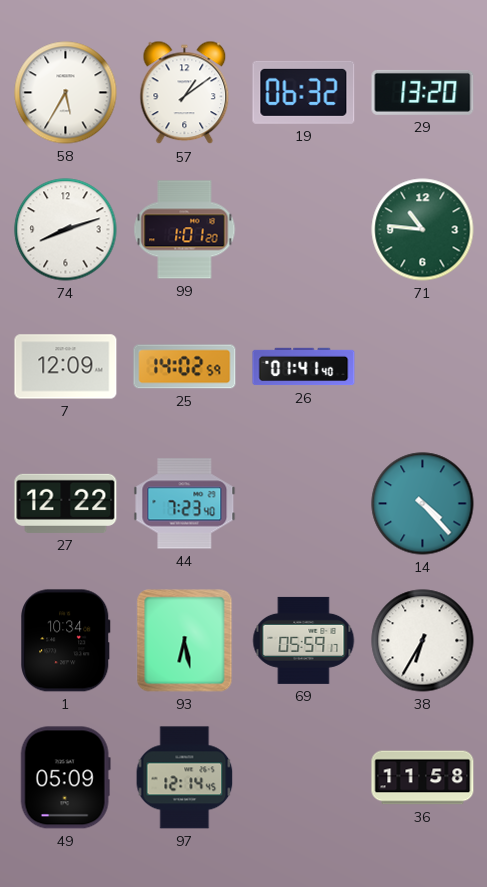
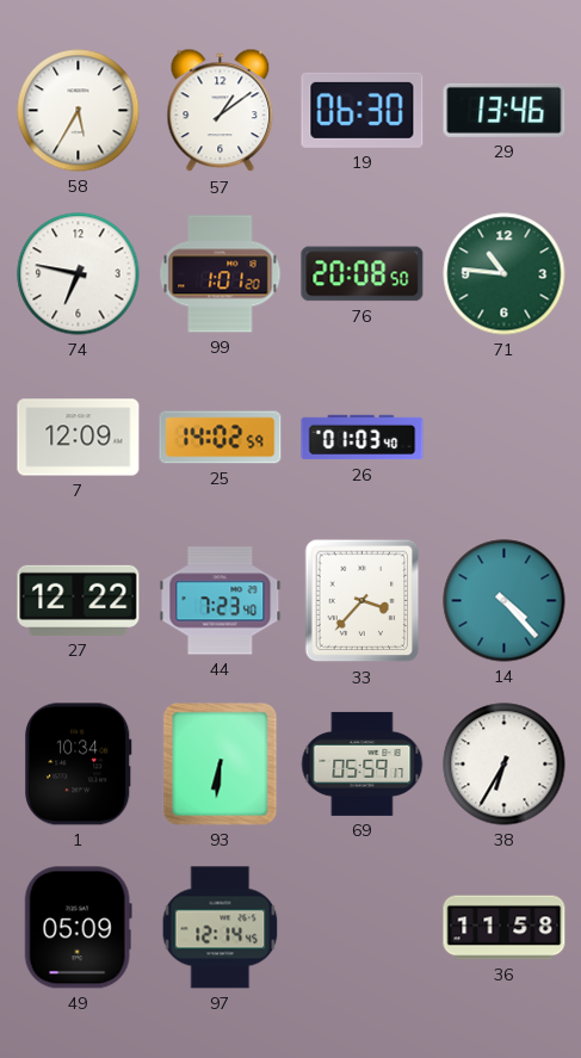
19: 06:32 -> 06:30 (363, 110)
29: 13:20 -> 13:46 (505, 110)
74: 8:12 -> 6:47 (79, 274)
76: none -> 20:08 (363, 274)
26: 01:41 -> 01:03 (363, 438)
33: none -> 3:37 (363, 601)
93: 6:28 -> 6:31 (221, 765)
